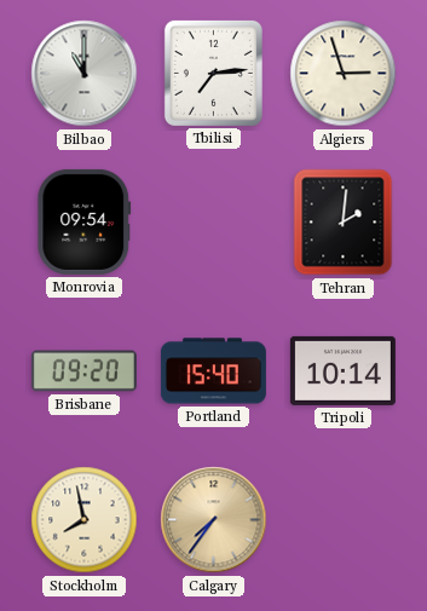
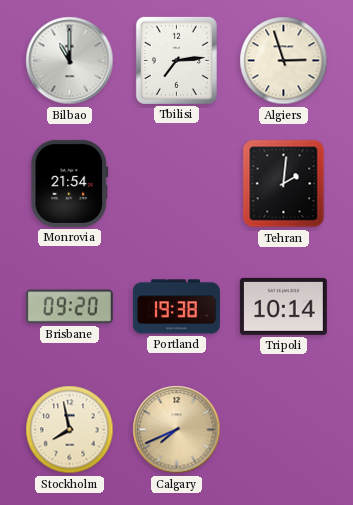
Monrovia: 09:54 -> 21:54 (70, 183)
Portland: 15:40 -> 19:38 (176, 307)
Calgary: 7:36 -> 7:41 (177, 430)
